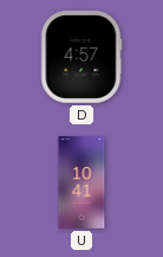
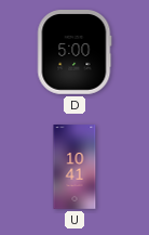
D: 4:57 -> 5:00 (74, 53)
